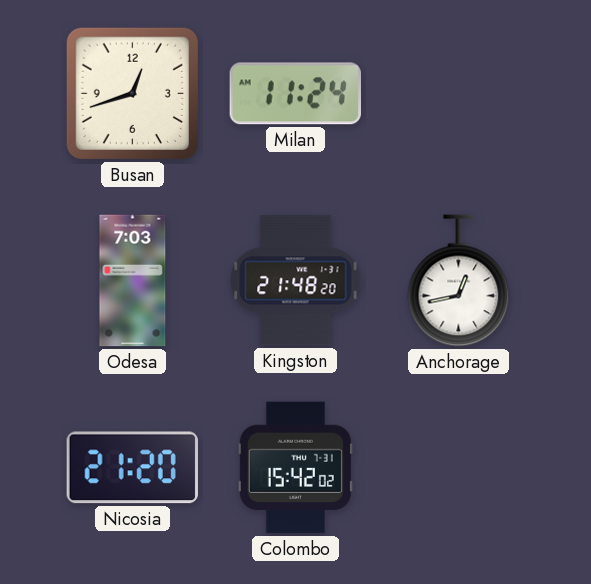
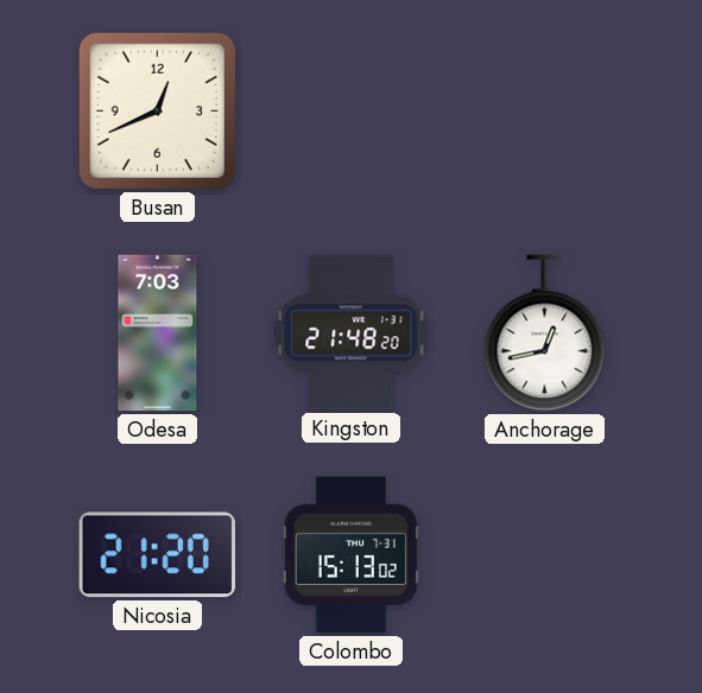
Busan: 12:42 -> 12:41 (157, 110)
Milan: 11:24 -> none (295, 94)
Colombo: 15:42 -> 15:13 (350, 555)
